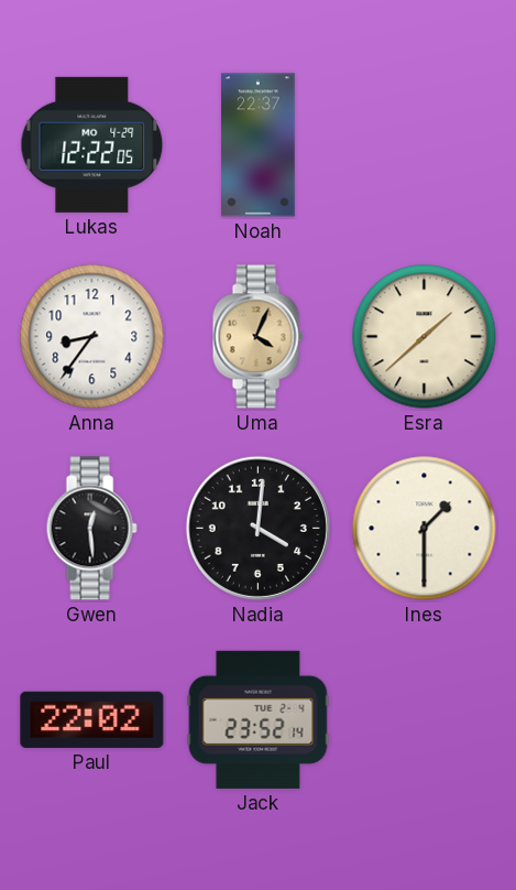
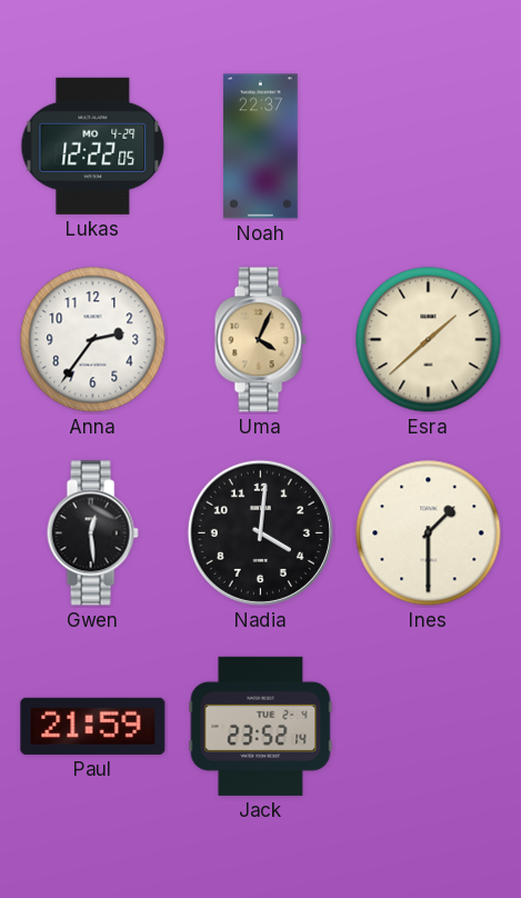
Anna: 8:36 -> 2:36 (93, 340)
Paul: 22:02 -> 21:59 (93, 726)
